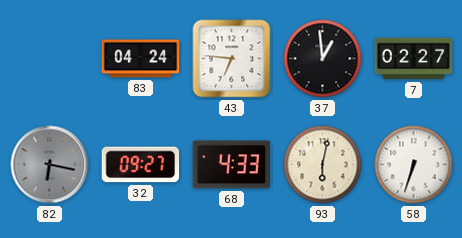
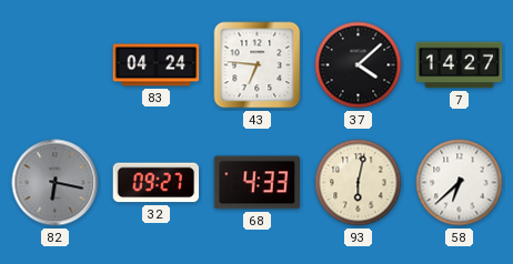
37: 12:59 -> 4:08 (359, 65)
7: 02:27 -> 14:27 (460, 65)
58: 6:33 -> 6:38 (460, 183)
